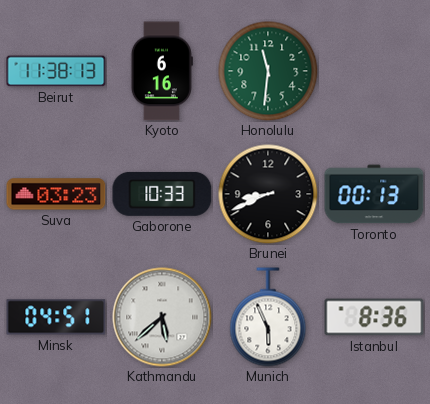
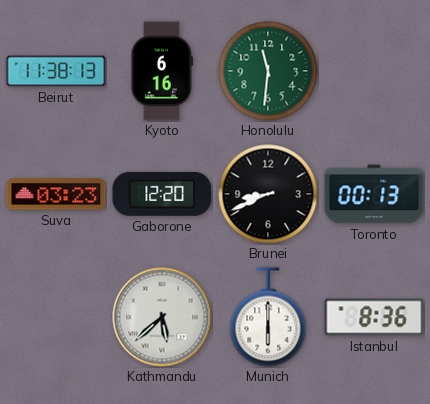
Gaborone: 10:33 -> 12:20 (162, 194)
Minsk: 04:51 -> none (56, 317)
Munich: 5:56 -> 6:00 (268, 317)
